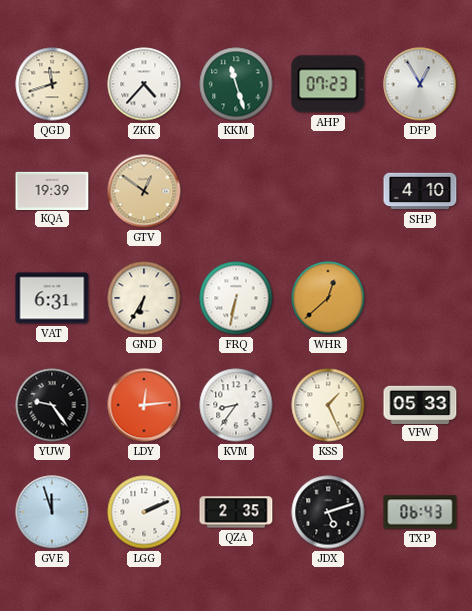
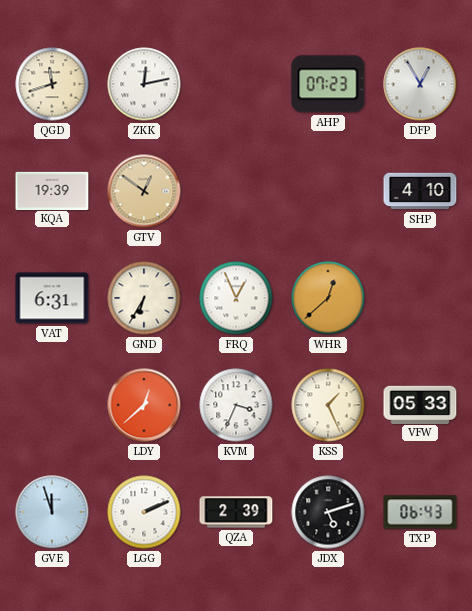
ZKK: 4:37 -> 12:13 (144, 84)
KKM: 11:27 -> none (236, 84)
FRQ: 6:32 -> 12:56 (236, 298)
YUW: 9:24 -> none (52, 405)
LDY: 12:14 -> 12:38 (144, 405)
KVM: 8:36 -> 3:34 (236, 405)
QZA: 2:35 -> 2:39 (236, 512)
